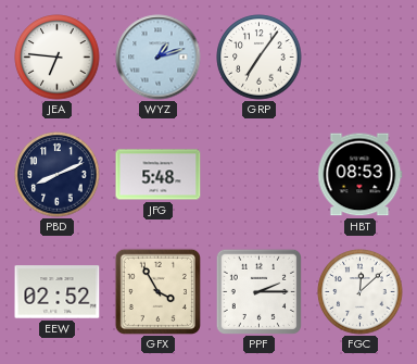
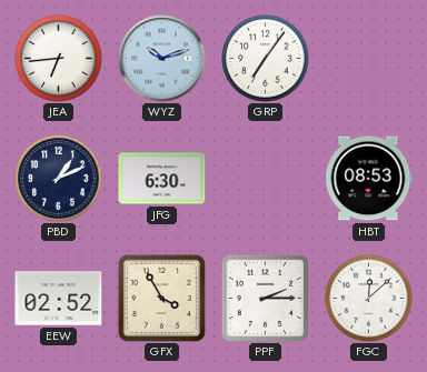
JEA: 6:46 -> 6:44 (59, 59)
WYZ: 1:12 -> 10:12 (162, 59)
PBD: 8:11 -> 1:11 (59, 179)
JFG: 5:48 -> 6:30 (162, 179)
